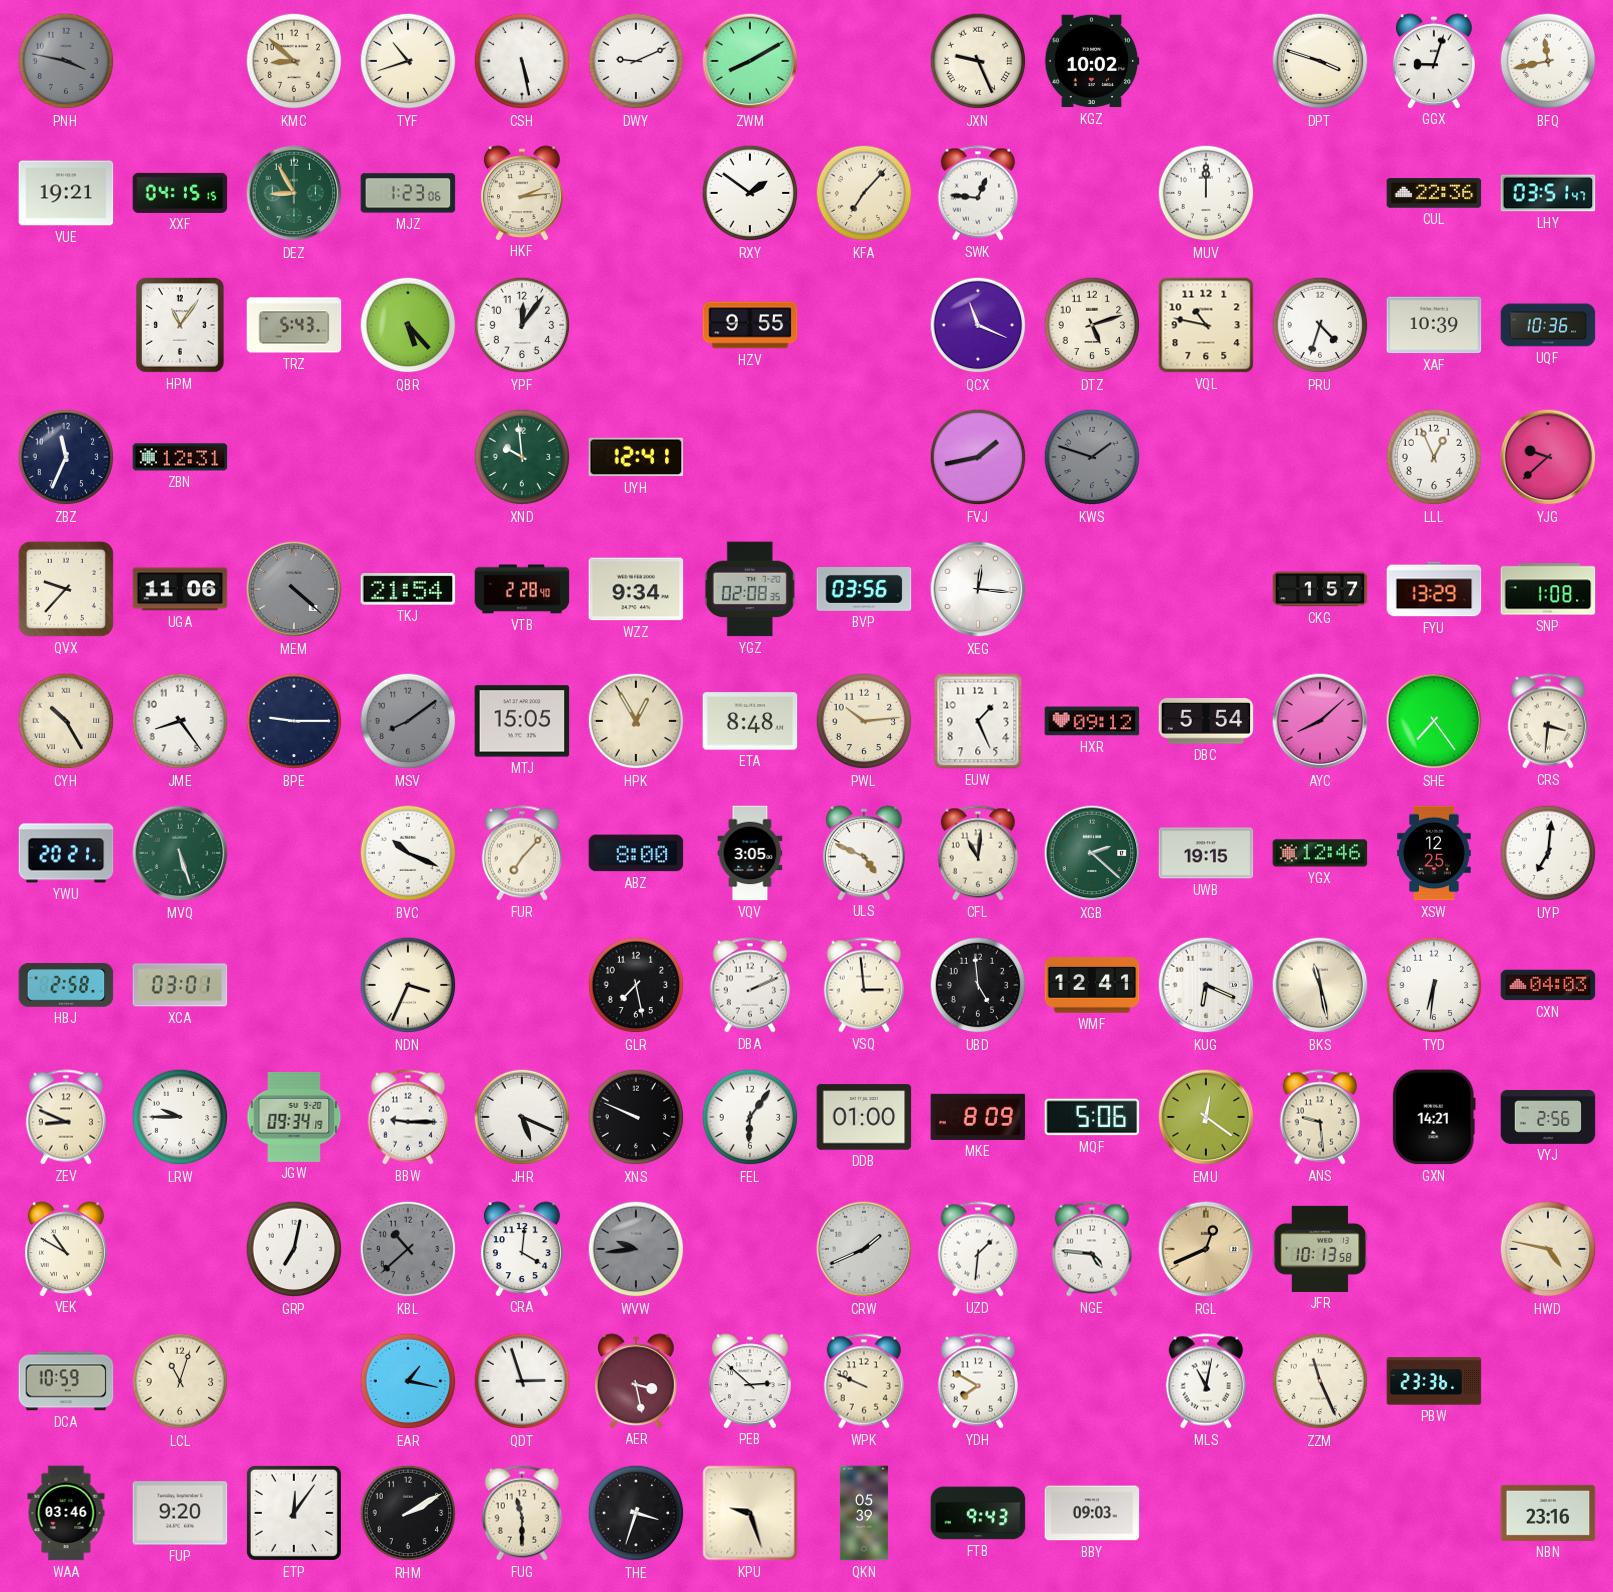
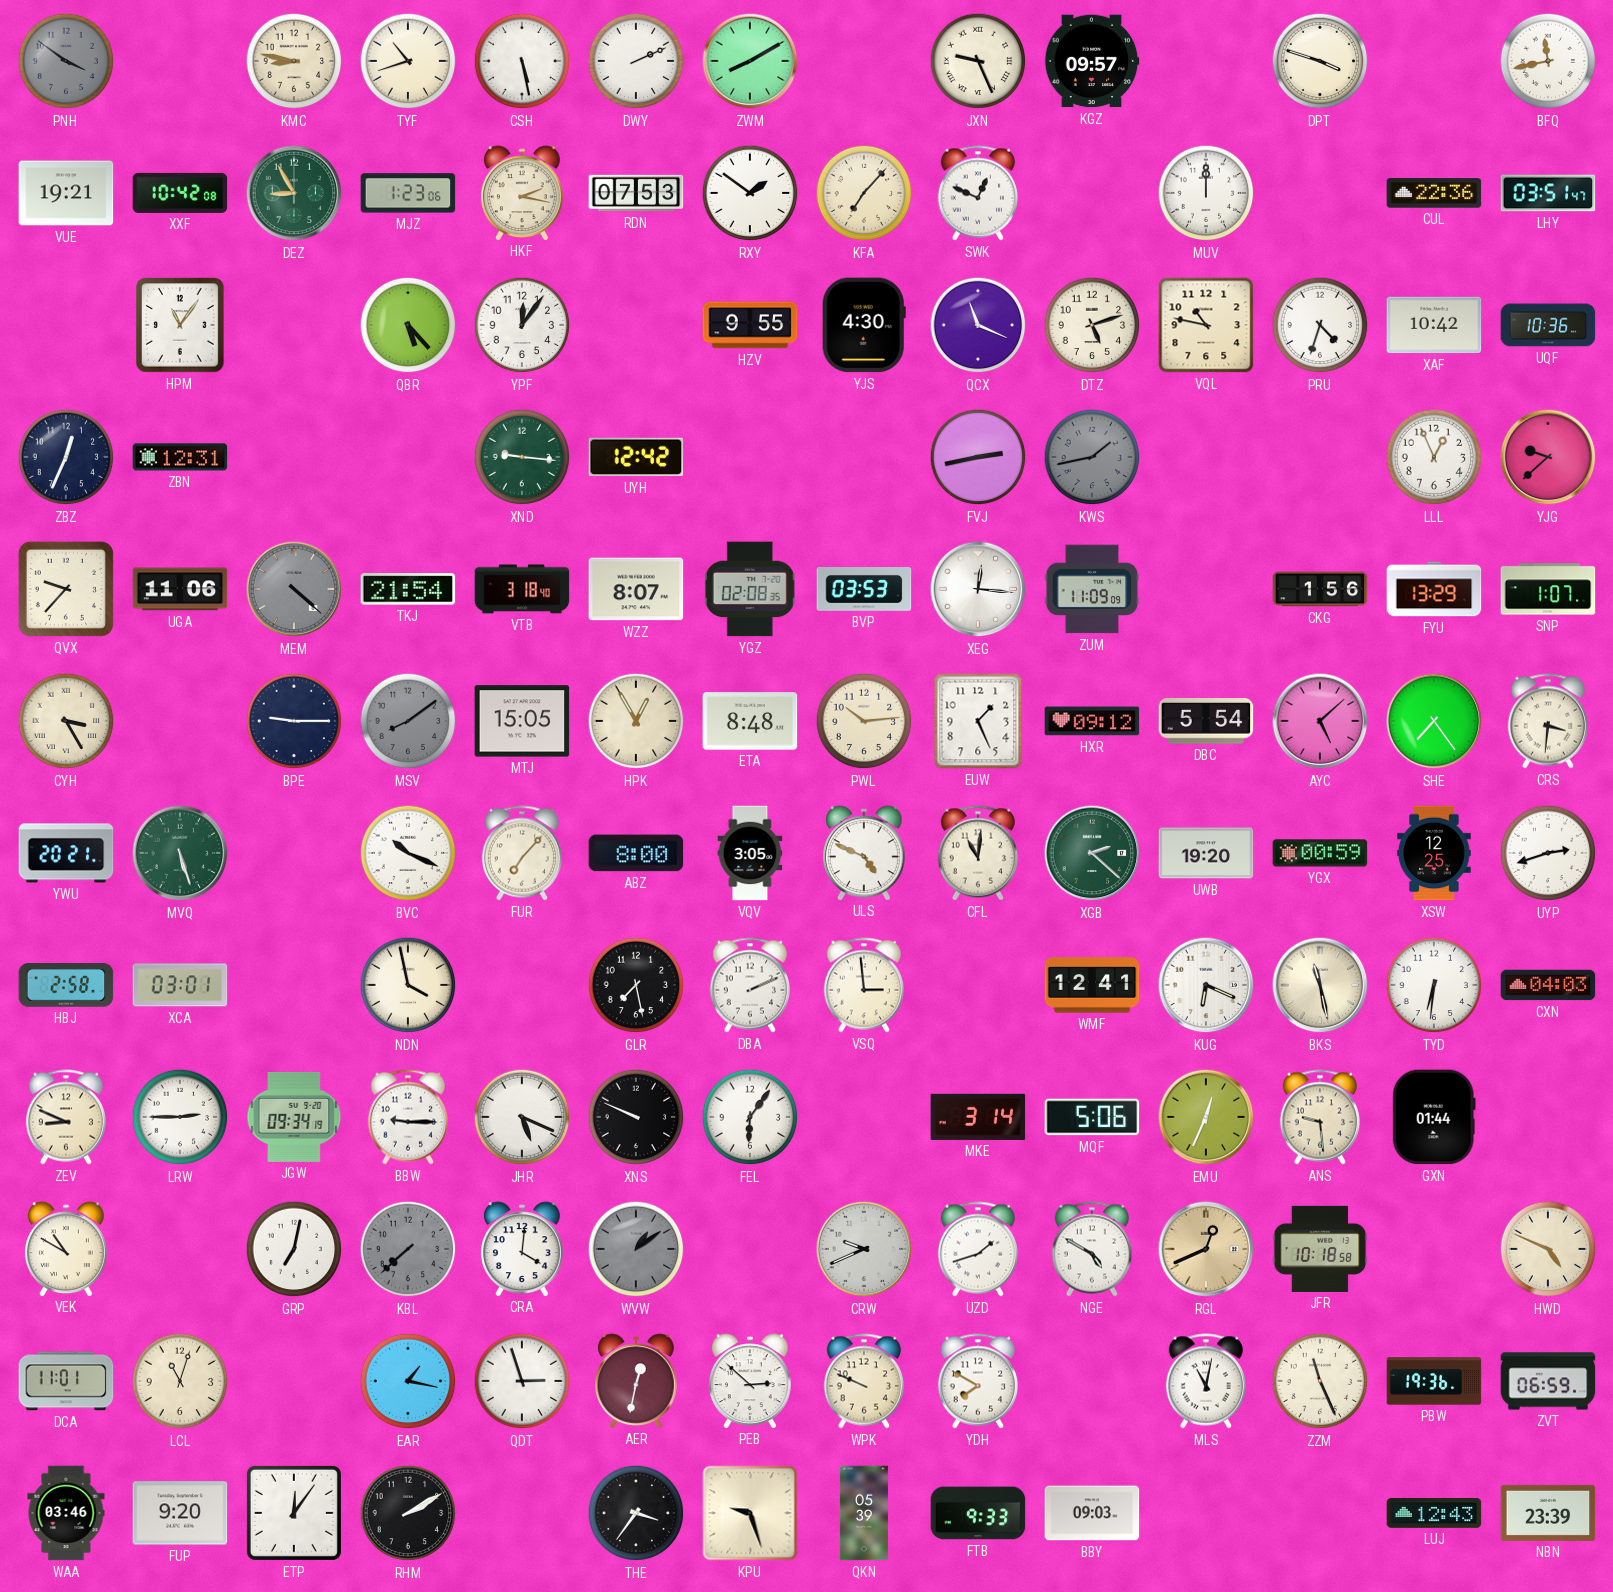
PNH: 3:47 -> 3:51 (66, 61)
KMC: 8:52 -> 8:47 (294, 61)
DWY: 9:11 -> 2:11 (636, 61)
KGZ: 10:02 -> 09:57 (1092, 61)
GGX: 9:03 -> none (1434, 61)
XXF: 04:15 -> 10:42 (180, 193)
HKF: 2:14 -> 2:17 (522, 193)
RDN: none -> 07:53 (636, 193)
SWK: 12:46 -> 12:49 (977, 193)
TRZ: 5:43 -> none (294, 325)
YJS: none -> 4:30 (864, 325)
XAF: 10:39 -> 10:42 (1434, 325)
ZBZ: 11:34 -> 12:34 (66, 457)
XND: 9:59 -> 9:16 (522, 457)
UYH: 12:41 -> 12:42 (636, 457)
FVJ: 1:43 -> 2:43 (978, 457)
KWS: 1:48 -> 1:43 (1092, 457)
VTB: 2:28 -> 3:18 (522, 589)
WZZ: 9:34 -> 8:07 (636, 589)
BVP: 03:56 -> 03:53 (864, 590)
ZUM: none -> 11:09 (1092, 589)
CKG: 1:57 -> 1:56 (1320, 589)
SNP: 1:08 -> 1:07 (1548, 589)
CYH: 10:25 -> 3:25 (66, 721)
JME: 8:24 -> none (180, 721)
AYC: 8:08 -> 5:08 (1320, 721)
UWB: 19:15 -> 19:20 (1206, 853)
YGX: 12:46 -> 00:59 (1320, 853)
UYP: 7:01 -> 2:42 (1548, 853)
NDN: 3:34 -> 3:58 (408, 985)
UBD: 4:59 -> none (978, 985)
LRW: 9:45 -> 2:45 (180, 1117)
DDB: 01:00 -> none (864, 1117)
MKE: 8:09 -> 3:14 (978, 1117)
EMU: 12:21 -> 12:34 (1206, 1117)
GXN: 14:21 -> 01:44 (1434, 1117)
VYJ: 2:56 -> none (1548, 1118)
KBL: 10:38 -> 7:38 (408, 1249)
WVW: 9:44 -> 1:09 (636, 1249)
CRW: 1:41 -> 9:41 (864, 1249)
UZD: 1:31 -> 1:42 (977, 1249)
NGE: 4:46 -> 4:50 (1091, 1249)
JFR: 10:13 -> 10:18 (1320, 1249)
HWD: 4:47 -> 4:49 (1548, 1249)
DCA: 10:59 -> 11:01 (66, 1381)
AER: 3:28 -> 12:32 (636, 1381)
PBW: 23:36 -> 19:36 (1434, 1381)
ZVT: none -> 06:59 (1548, 1381)
FUG: 11:30 -> none (521, 1513)
THE: 3:33 -> 3:36 (636, 1513)
FTB: 9:43 -> 9:33 (978, 1513)
LUJ: none -> 12:43 (1434, 1514)
NBN: 23:16 -> 23:39 (1548, 1513)
